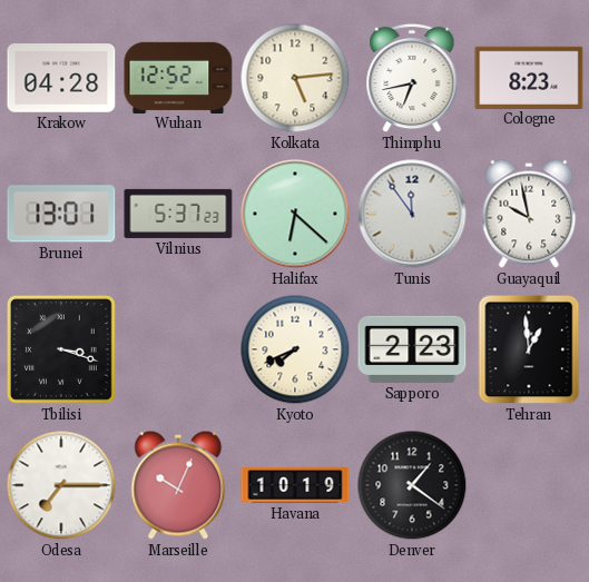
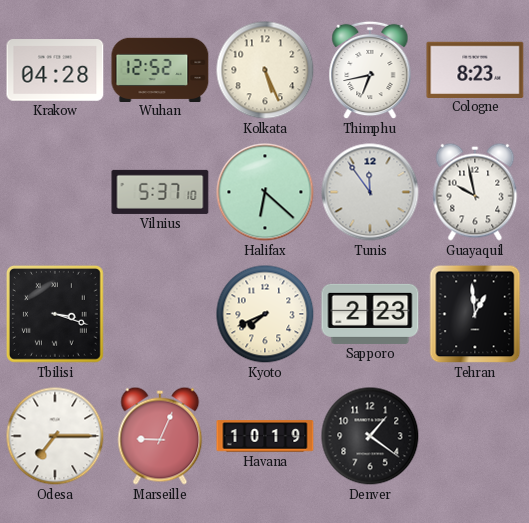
Kolkata: 5:14 -> 5:26 (265, 70)
Brunei: 13:01 -> none (61, 214)
Vilnius: 5:37:23 -> 5:37:10 (160, 192)
Marseille: 10:04 -> 9:04 (160, 436)
